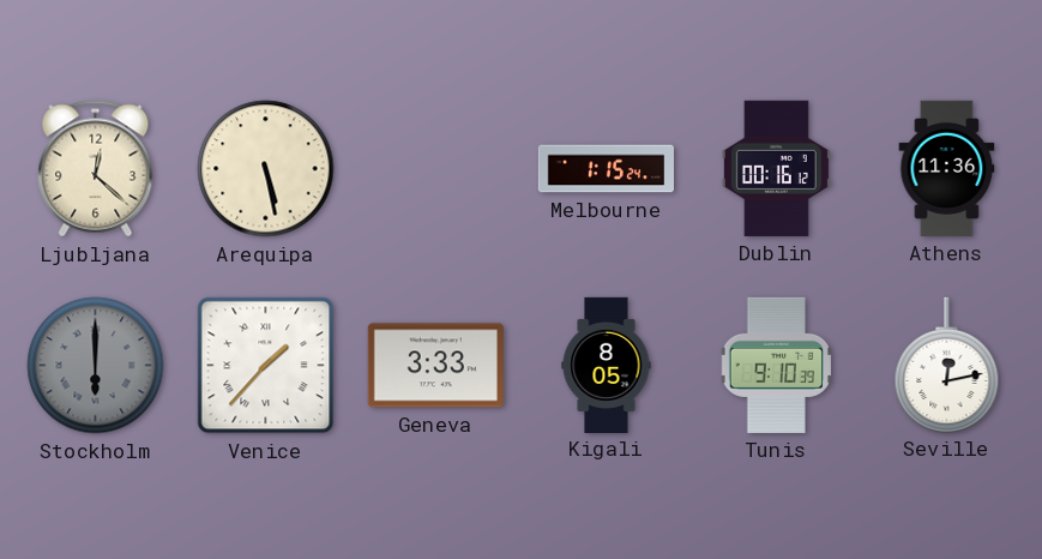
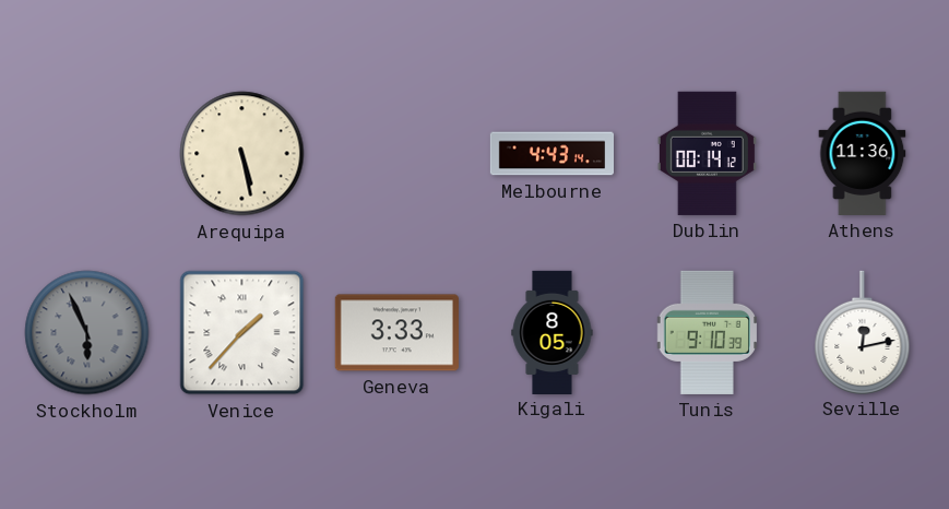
Ljubljana: 12:22 -> none (96, 169)
Melbourne: 1:15 -> 4:43 (551, 154)
Dublin: 00:16 -> 00:14 (707, 153)
Stockholm: 6:00 -> 5:56 (87, 333)
